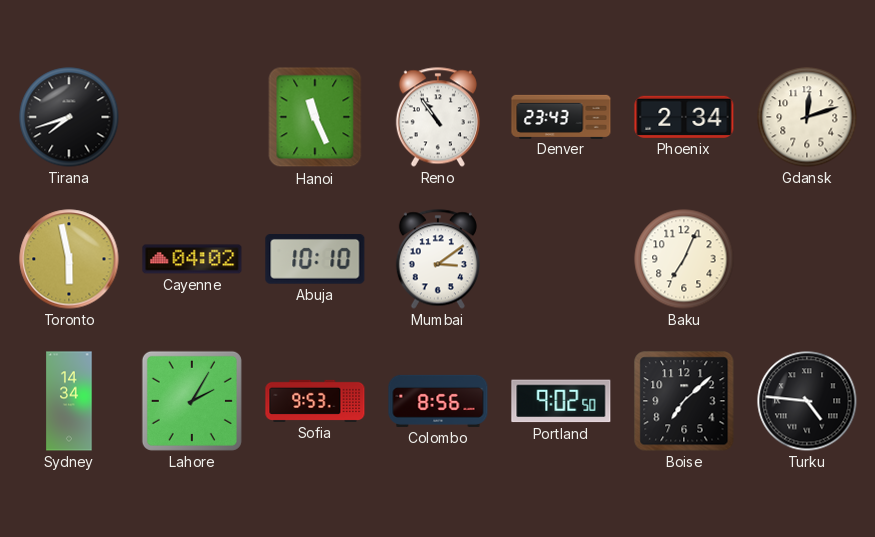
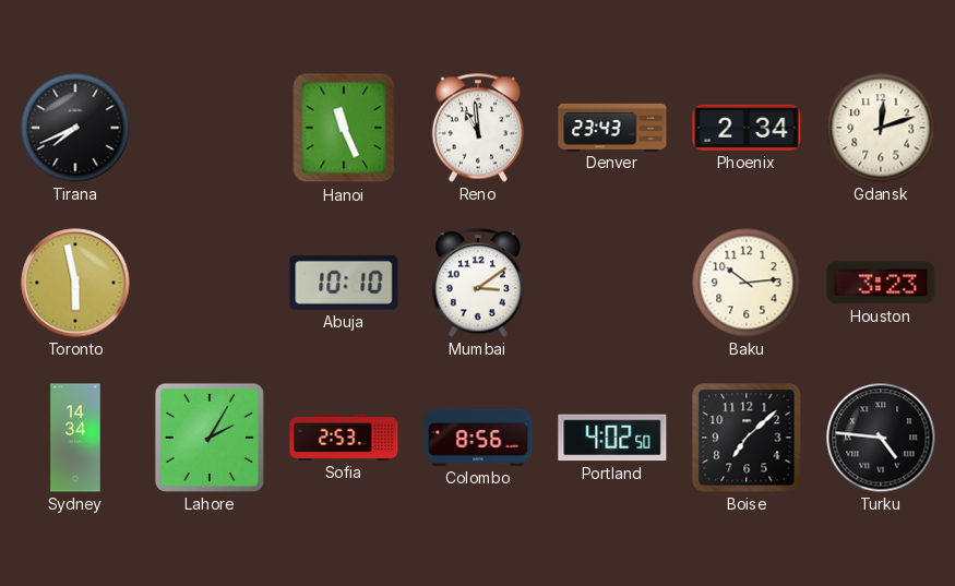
Tirana: 7:42 -> 7:41 (75, 128)
Reno: 10:54 -> 10:59 (478, 128)
Cayenne: 04:02 -> none (192, 259)
Baku: 7:04 -> 10:14 (747, 283)
Houston: none -> 3:23 (881, 283)
Sofia: 9:53 -> 2:53 (344, 438)
Portland: 9:02 -> 4:02 (612, 438)
